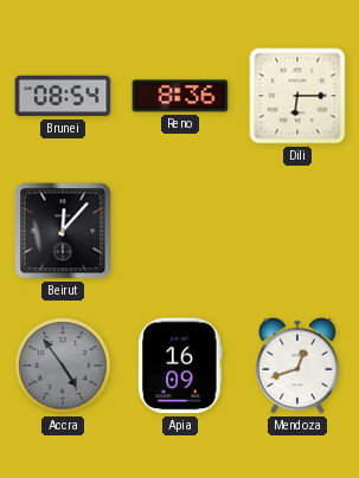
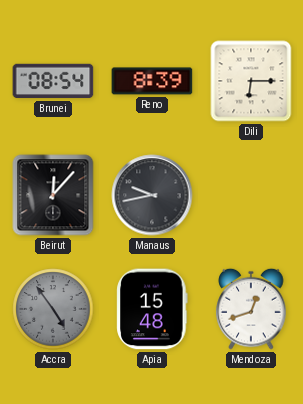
Reno: 8:36 -> 8:39 (152, 81)
Manaus: none -> 9:43 (152, 195)
Apia: 16:09 -> 15:48 (152, 309)
